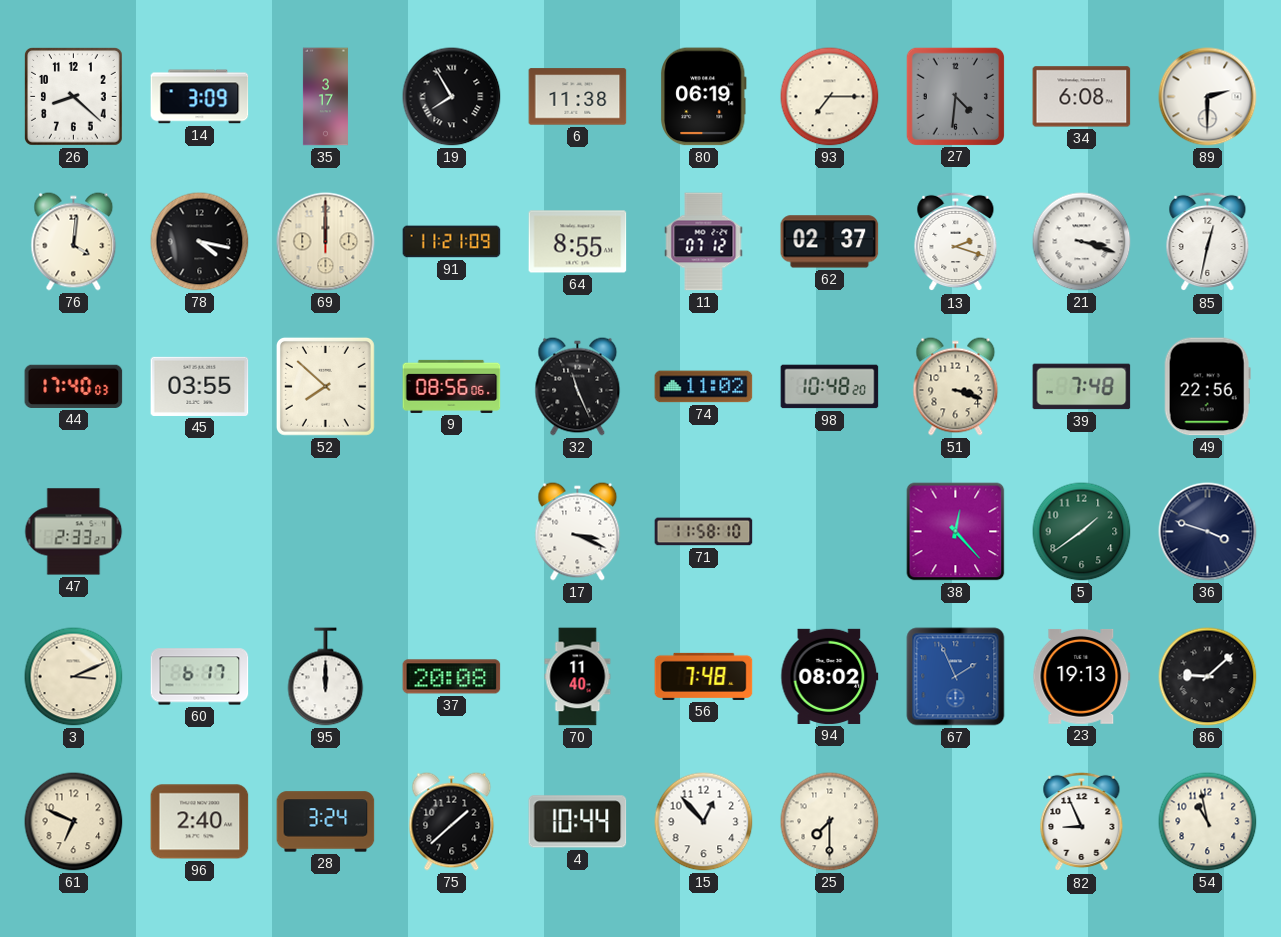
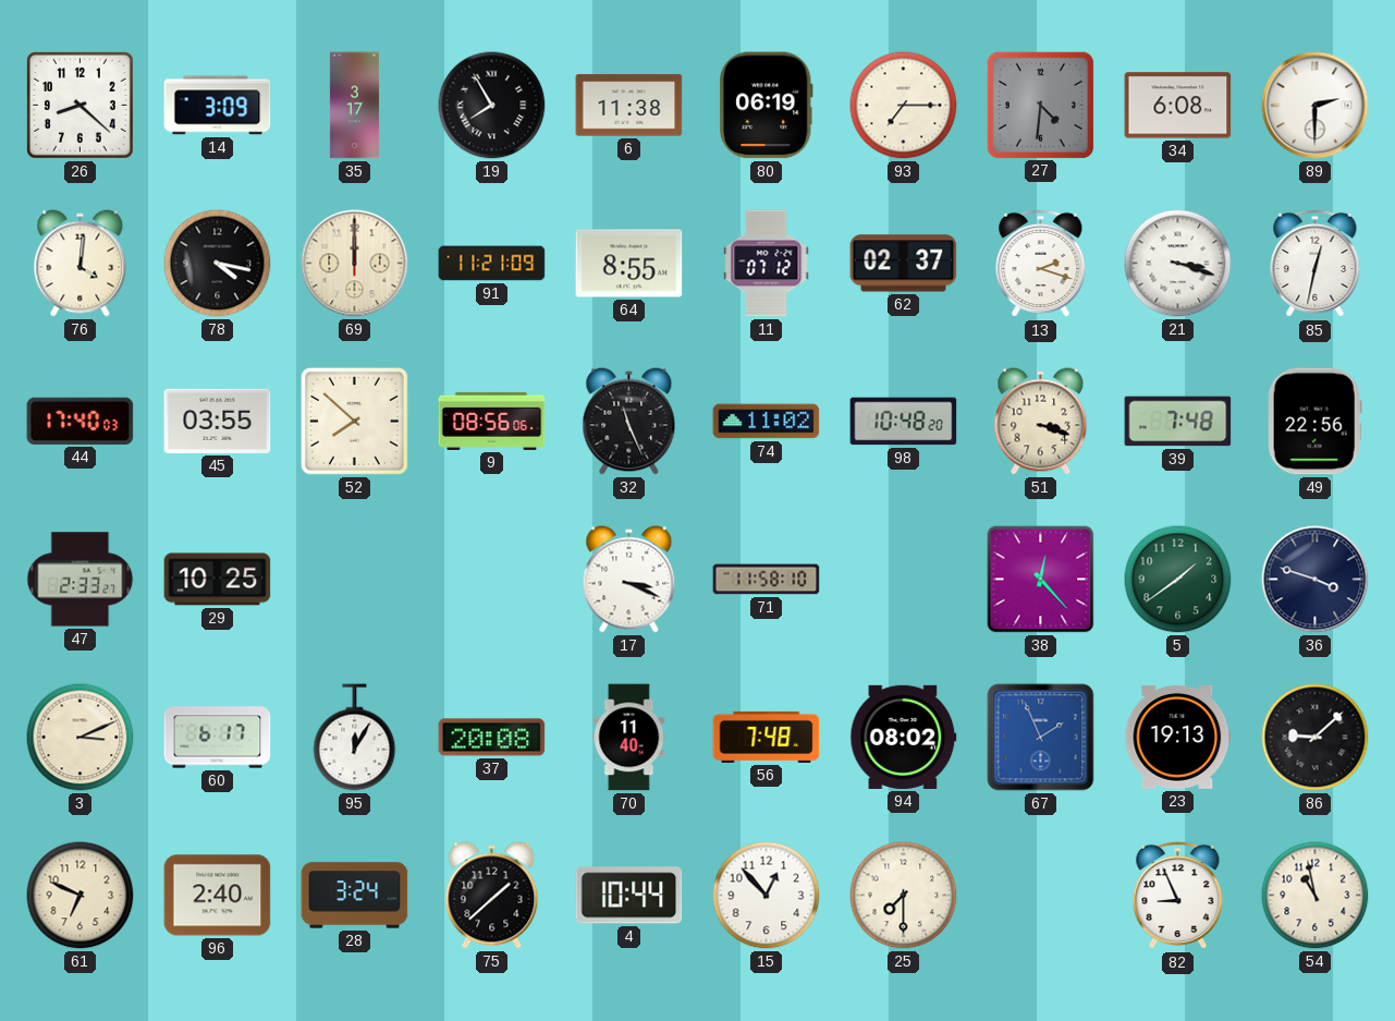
29: none -> 10:25 (218, 580)
95: 12:00 -> 12:05 (355, 738)
